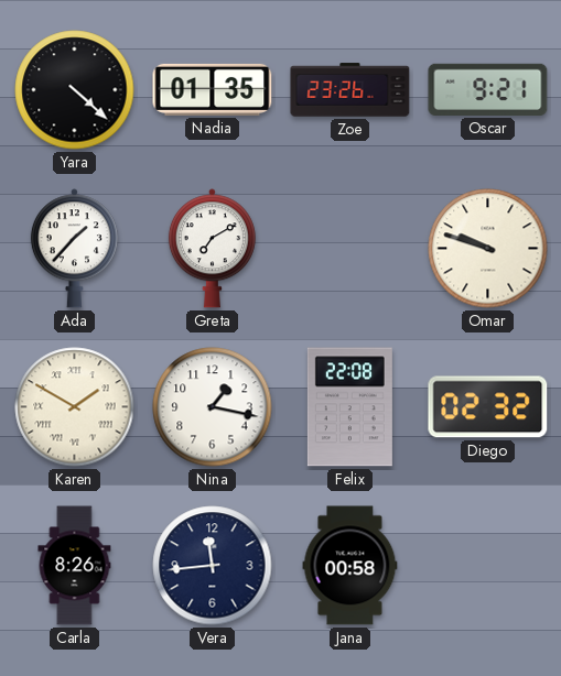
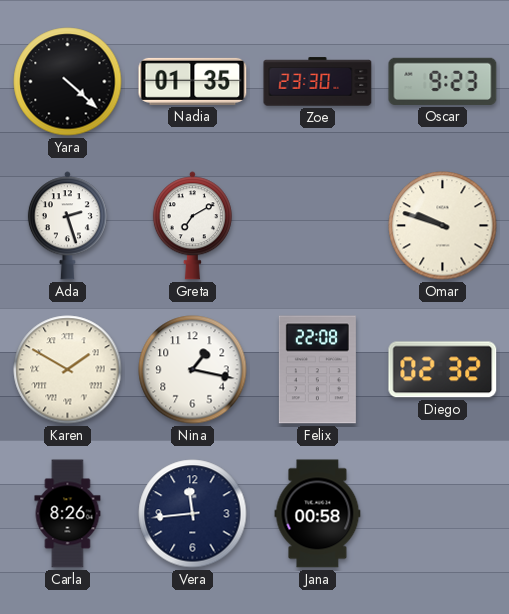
Zoe: 23:26 -> 23:30 (318, 82)
Oscar: 9:21 -> 9:23 (443, 81)
Ada: 1:37 -> 2:27 (67, 226)
